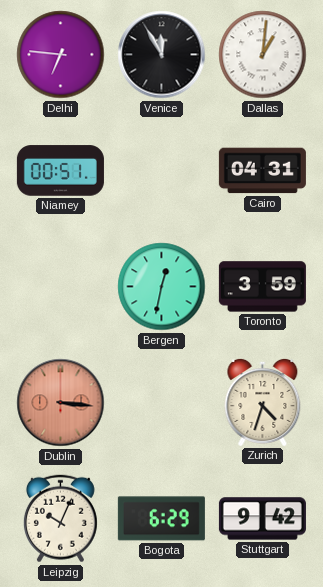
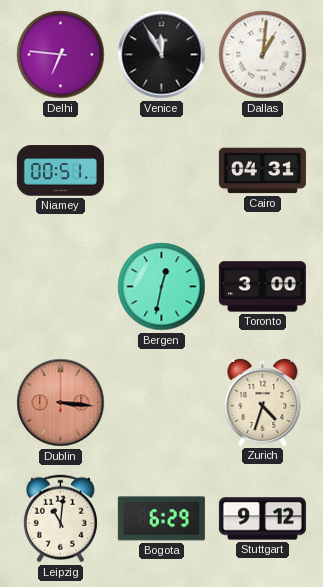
Toronto: 3:59 -> 3:00 (262, 287)
Leipzig: 10:04 -> 11:01 (60, 519)
Stuttgart: 9:42 -> 9:12 (262, 519)
